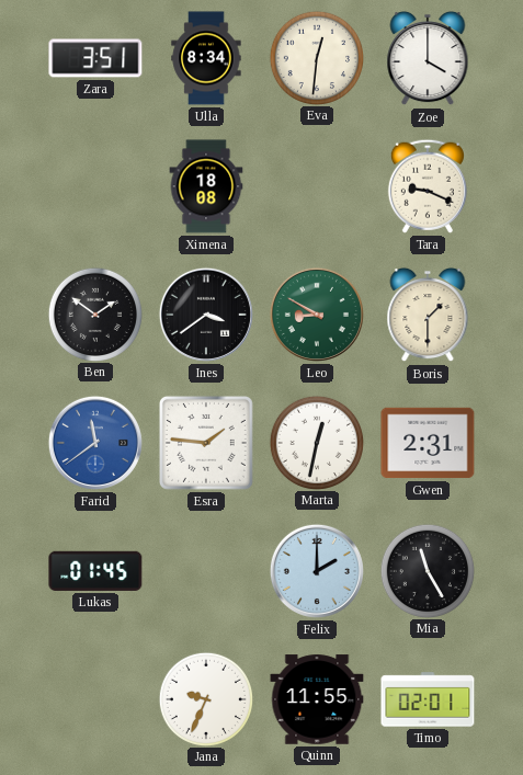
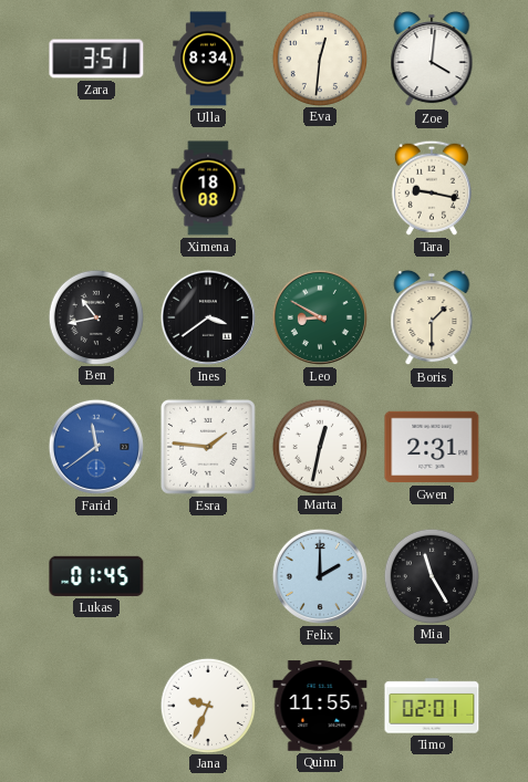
Zoe: 4:00 -> 4:01 (432, 59)
Tara: 9:19 -> 9:17 (432, 188)
Ben: 1:51 -> 10:43 (95, 316)
